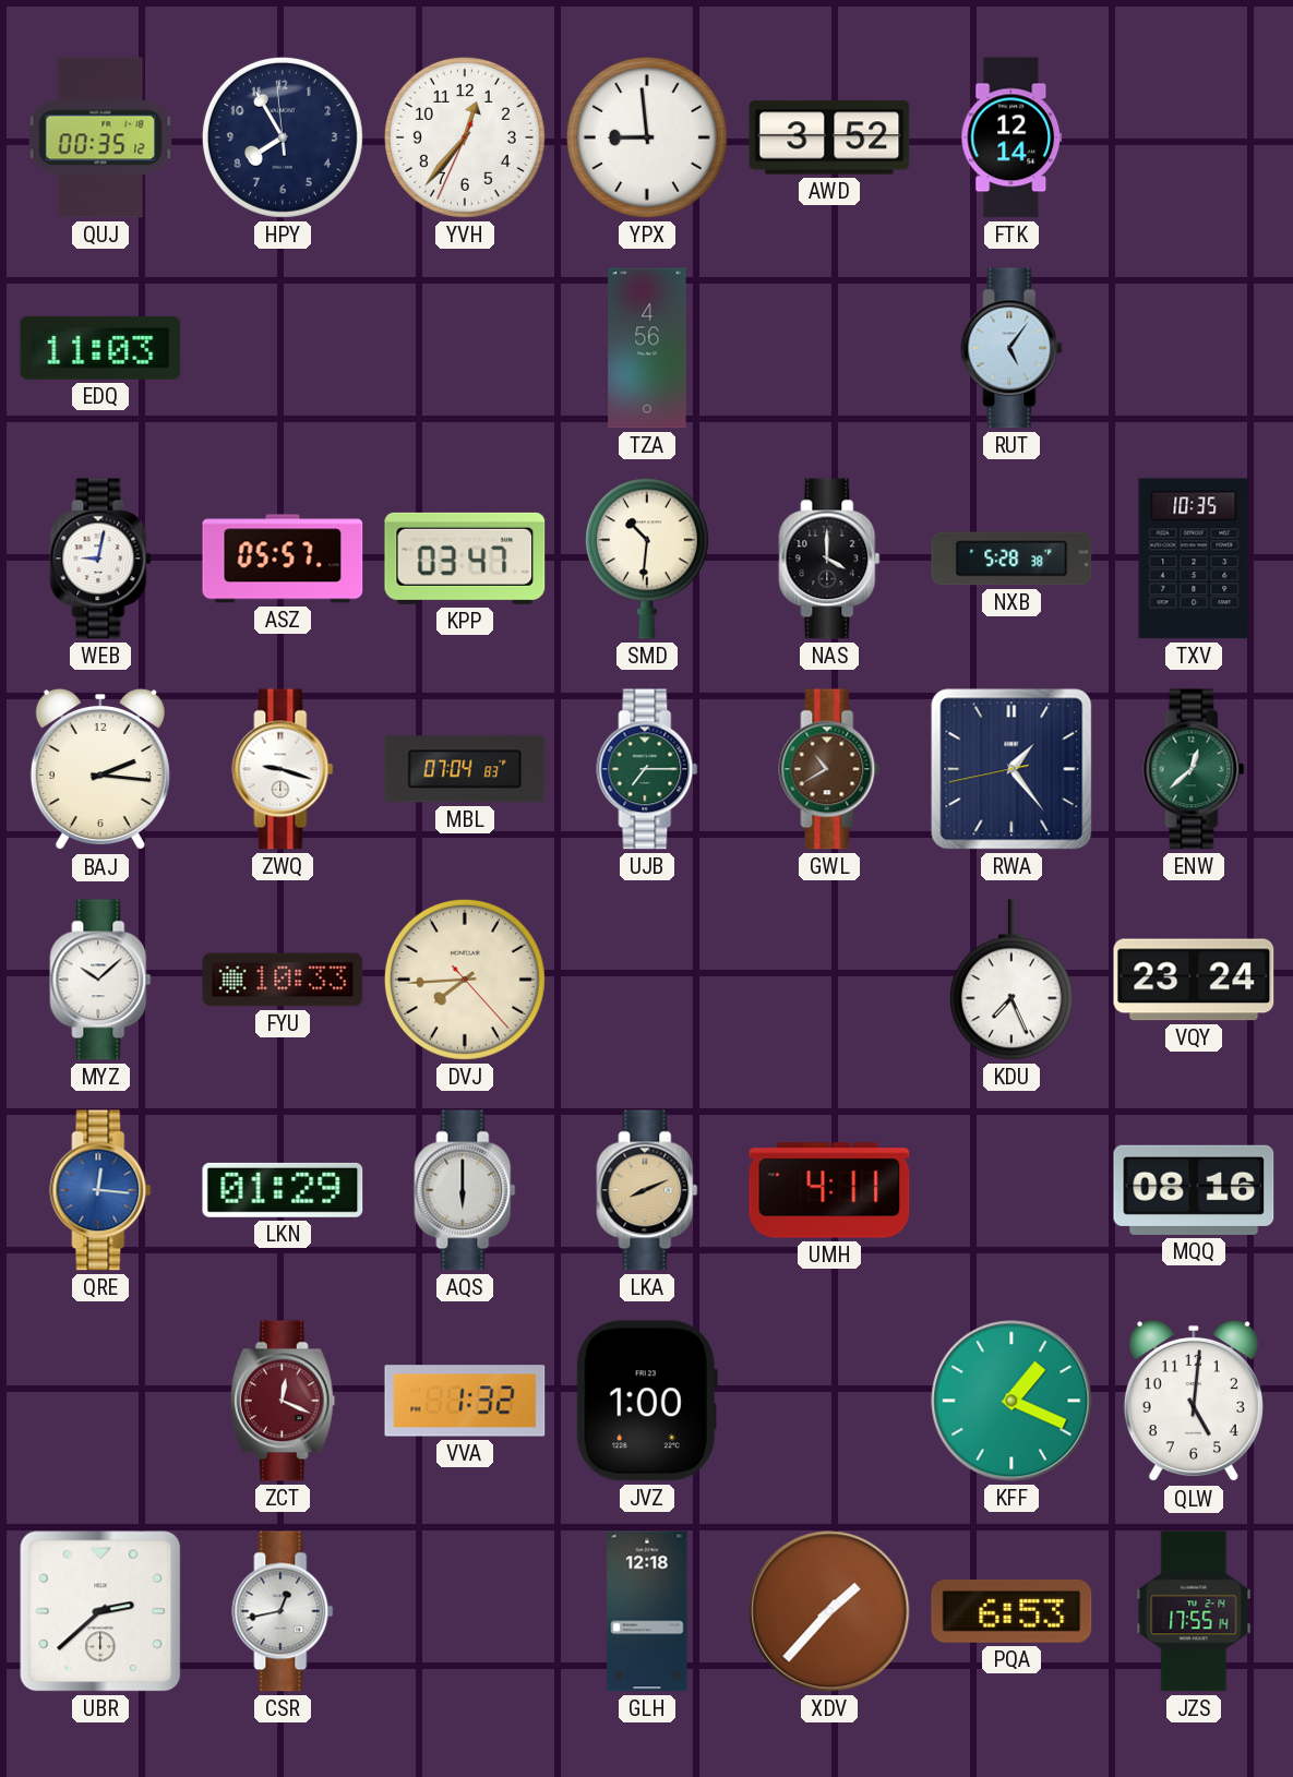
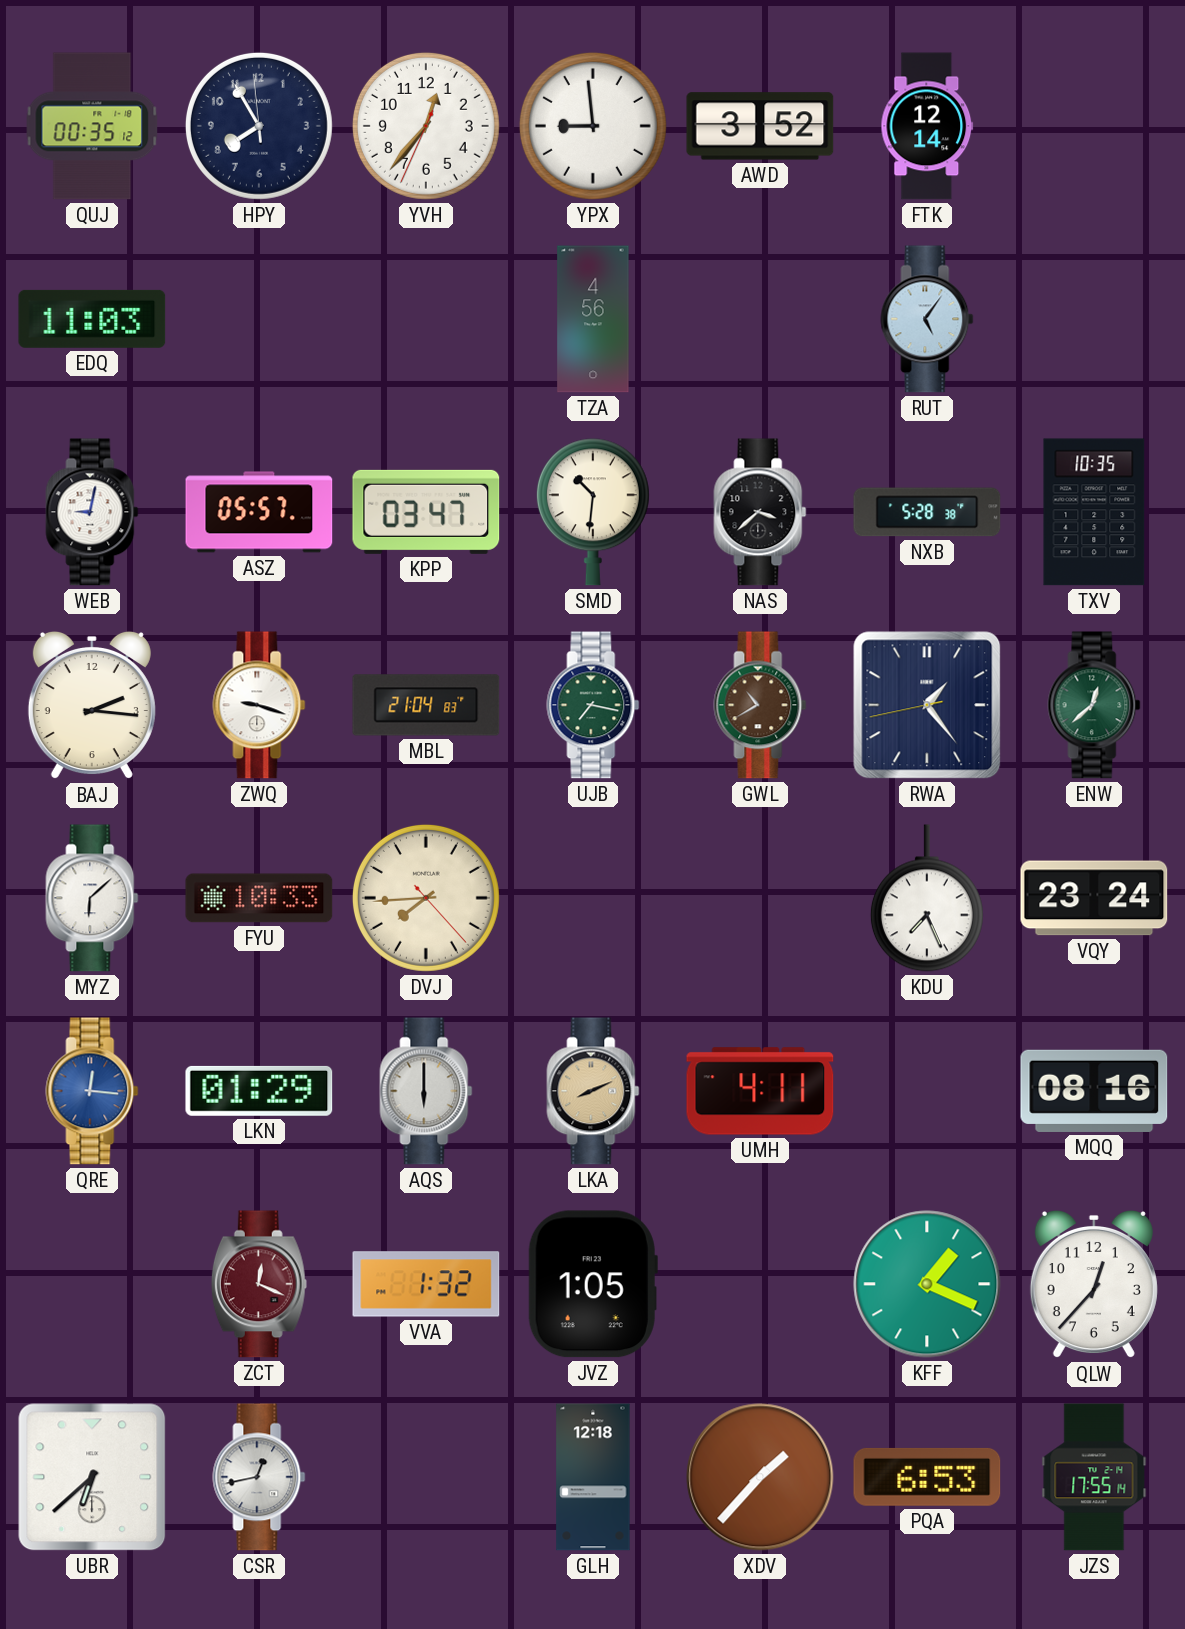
NAS: 4:00 -> 3:38 (760, 512)
MBL: 07:04 -> 21:04 (426, 705)
UJB: 7:15 -> 7:17 (593, 705)
MYZ: 10:08 -> 6:08 (92, 898)
JVZ: 1:00 -> 1:05 (593, 1284)
QLW: 5:01 -> 12:37 (1094, 1284)
UBR: 2:38 -> 6:38 (92, 1477)
